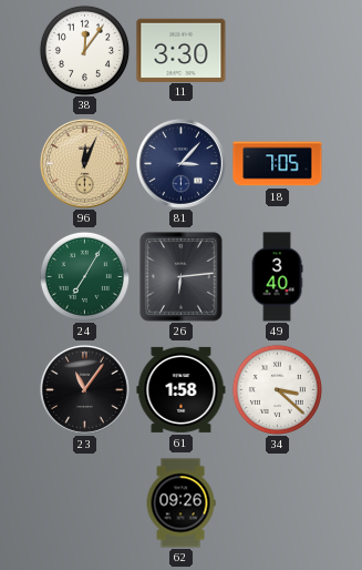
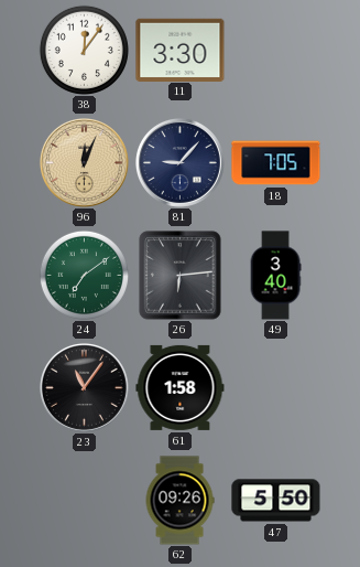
81: 3:07 -> 9:07 (179, 162)
24: 7:05 -> 7:09 (84, 275)
34: 3:22 -> none (277, 389)
47: none -> 5:50 (276, 501)
